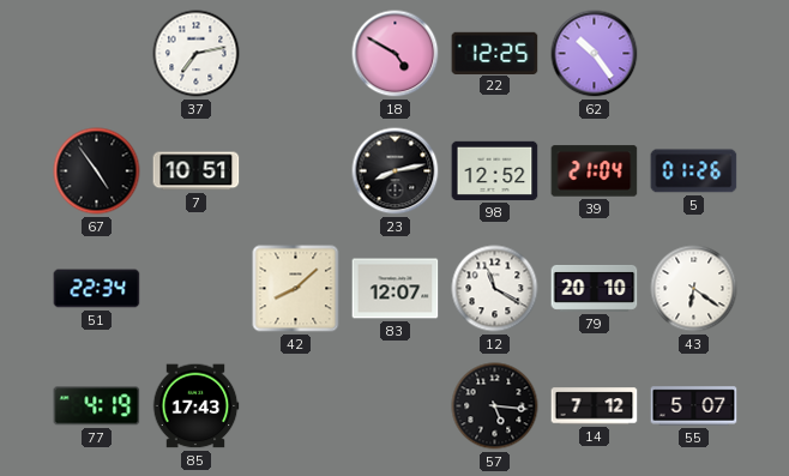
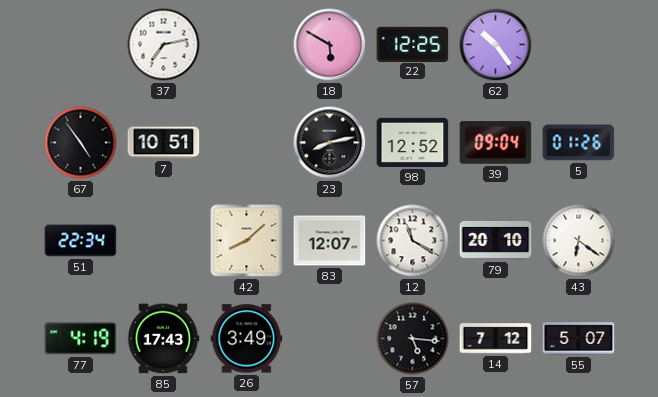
18: 4:50 -> 5:50 (330, 45)
39: 21:04 -> 09:04 (496, 143)
26: none -> 3:49 (247, 339)
